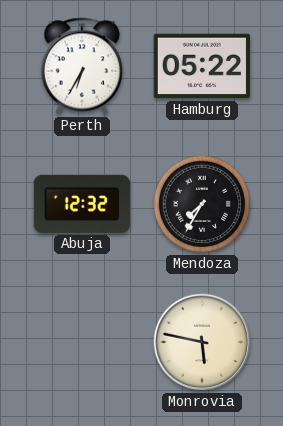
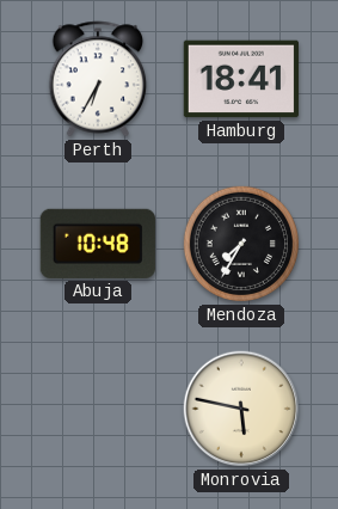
Hamburg: 05:22 -> 18:41 (241, 79)
Abuja: 12:32 -> 10:48 (98, 244)
